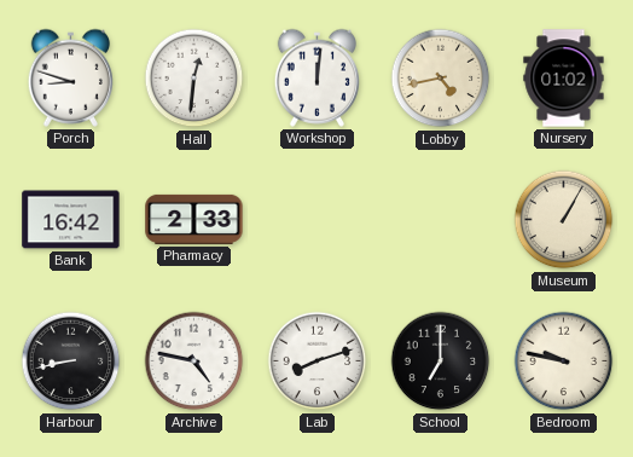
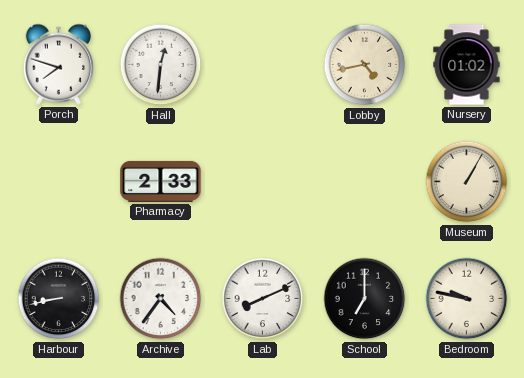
Porch: 8:48 -> 7:48 (58, 64)
Workshop: 12:01 -> none (316, 77)
Bank: 16:42 -> none (71, 220)
Archive: 4:47 -> 4:36 (161, 299)
Lab: 8:12 -> 8:11 (263, 299)
